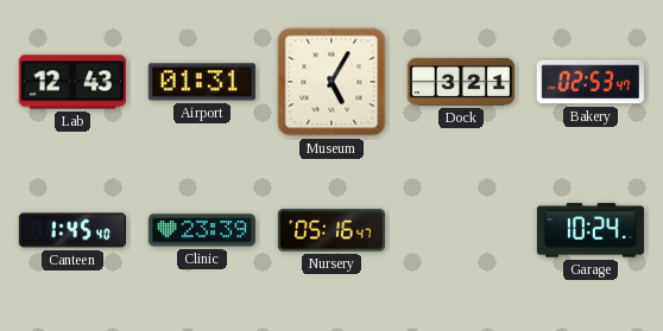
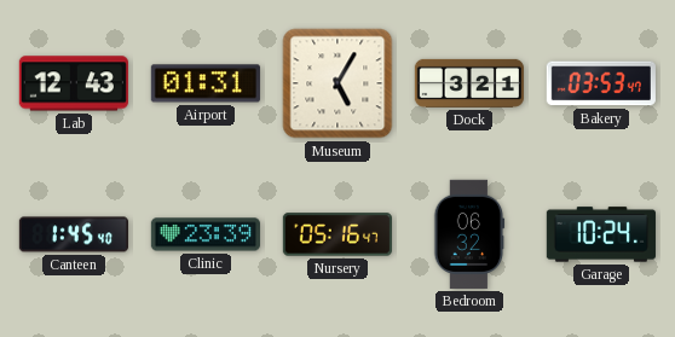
Bakery: 02:53 -> 03:53 (601, 83)
Bedroom: none -> 06:32 (469, 234)
